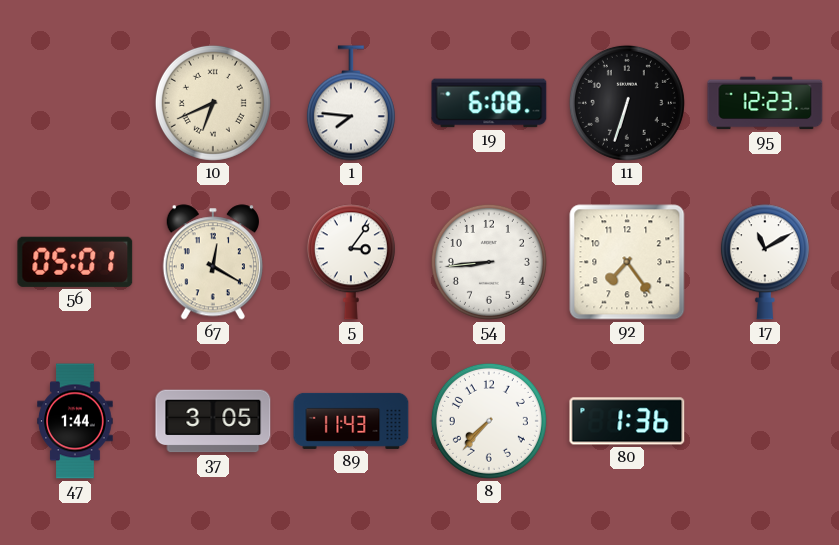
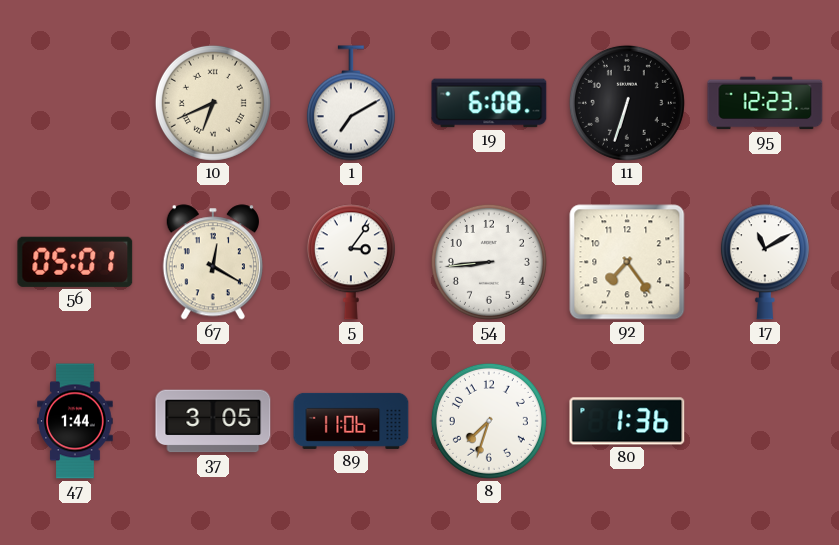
1: 7:46 -> 7:10 (351, 103)
89: 11:43 -> 11:06 (351, 421)
8: 7:37 -> 7:33 (489, 421)
